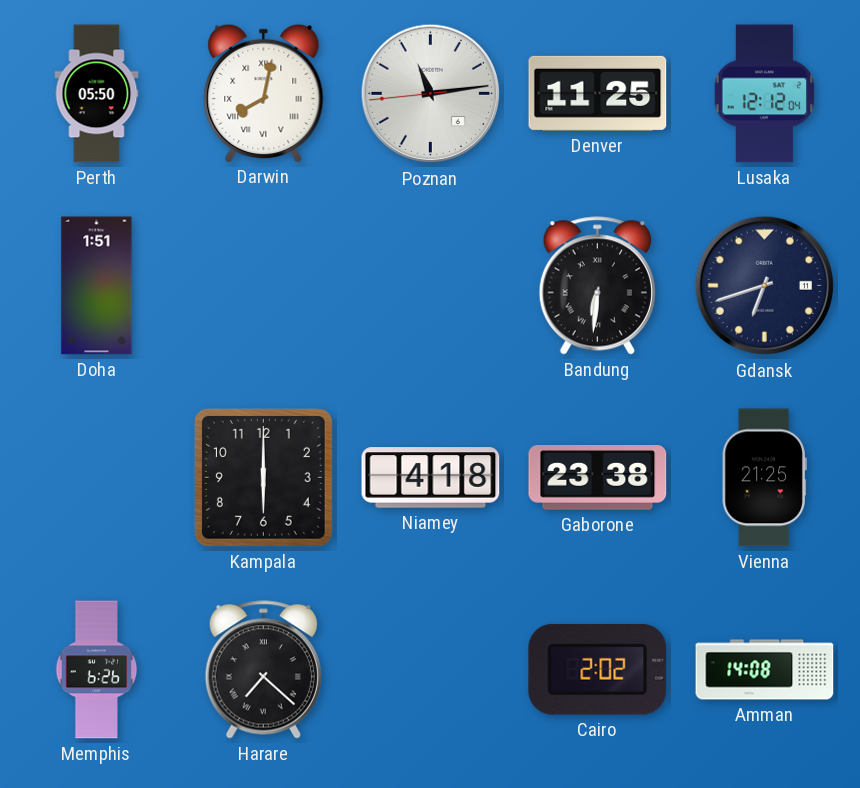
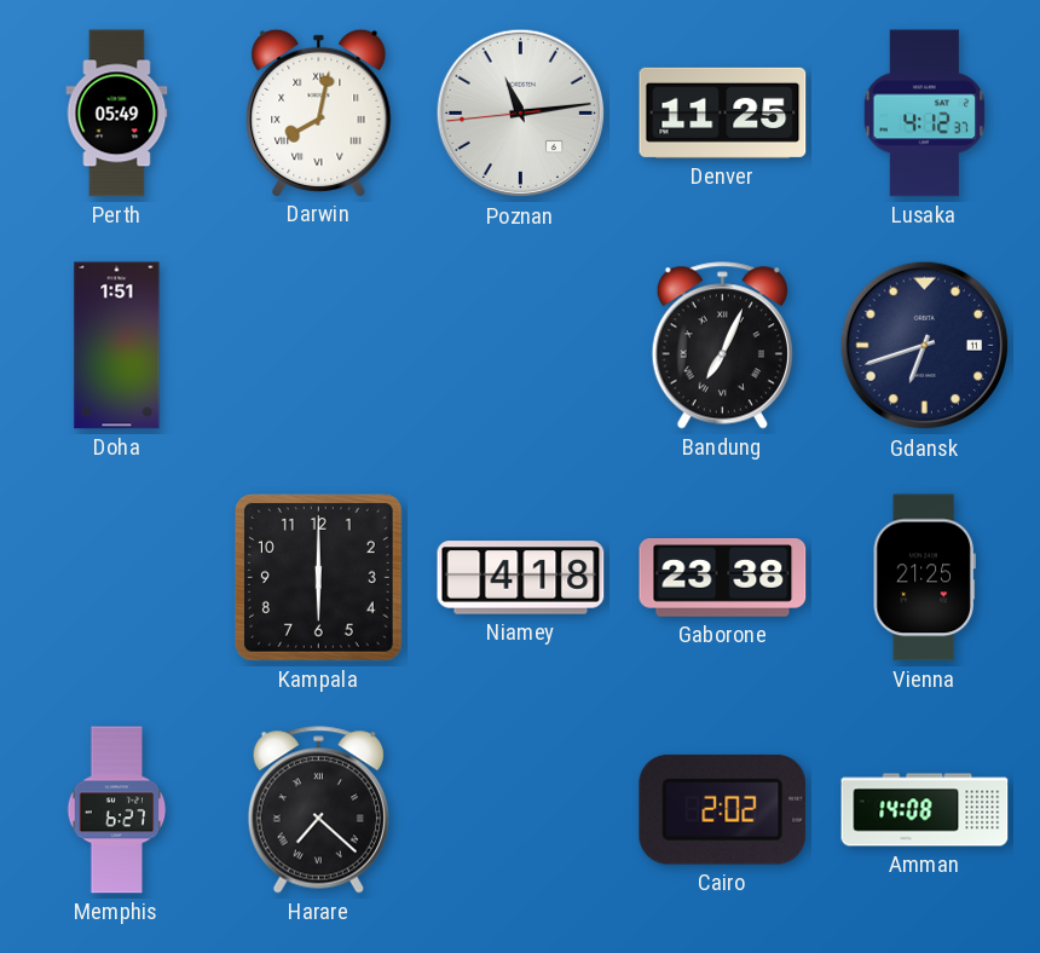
Perth: 05:50 -> 05:49 (117, 114)
Lusaka: 12:12 -> 4:12 (925, 114)
Bandung: 6:31 -> 7:04 (722, 346)
Memphis: 6:26 -> 6:27 (117, 810)
